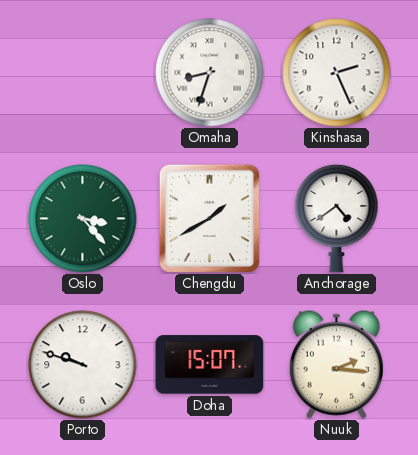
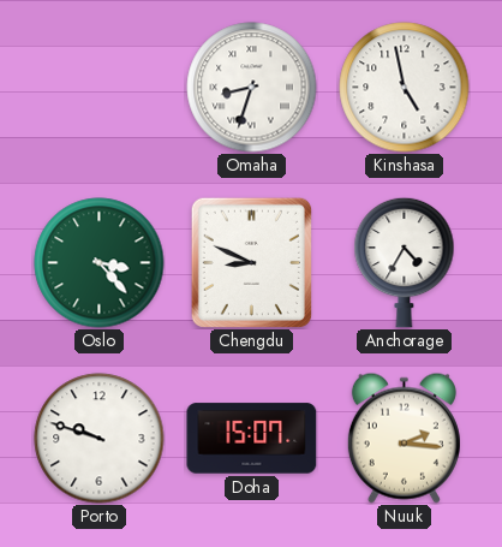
Kinshasa: 2:26 -> 4:58 (405, 88)
Chengdu: 1:40 -> 8:49 (251, 262)
Anchorage: 4:39 -> 4:35 (405, 262)
